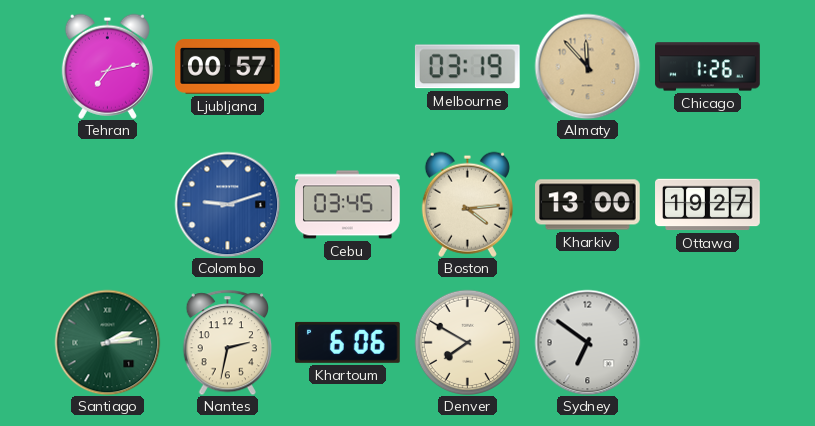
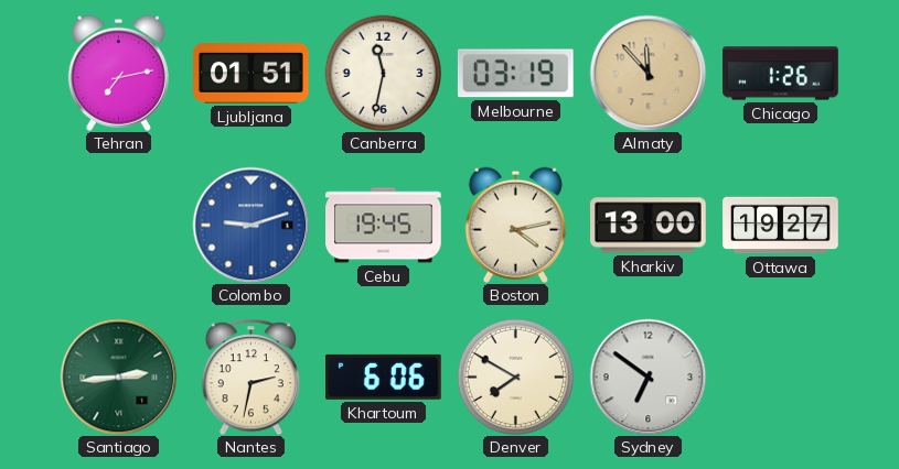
Ljubljana: 00:57 -> 01:51 (251, 74)
Canberra: none -> 11:32 (383, 73)
Cebu: 03:45 -> 19:45 (384, 226)
Boston: 4:14 -> 4:13 (515, 225)
Santiago: 2:14 -> 2:44 (118, 377)
